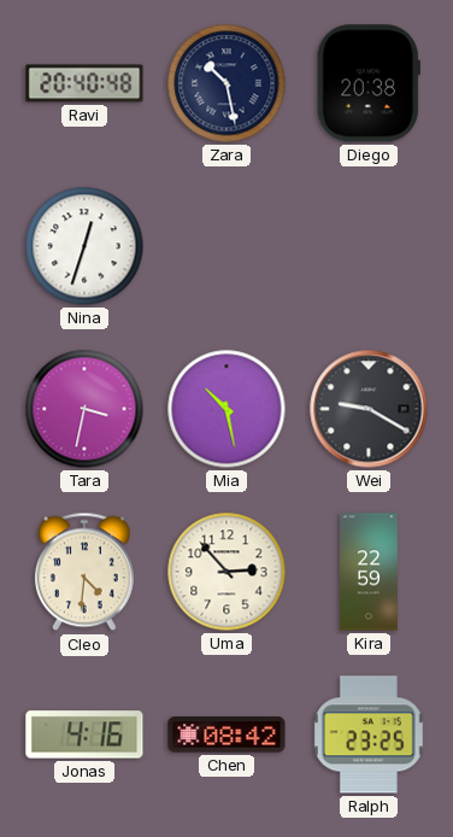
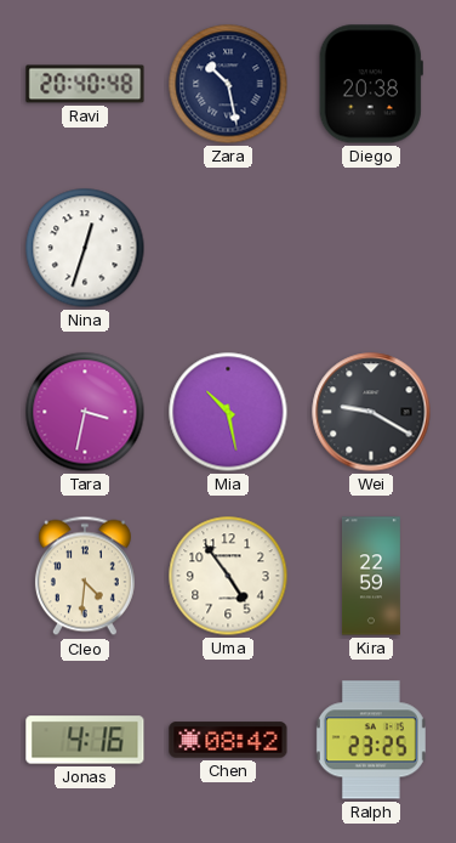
Uma: 2:53 -> 4:54 (228, 576)
